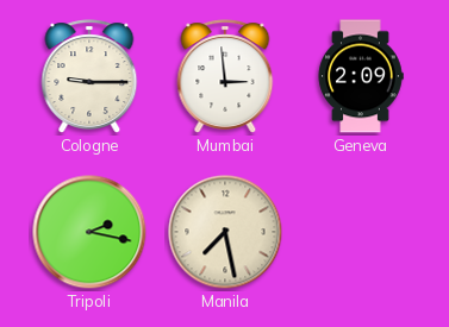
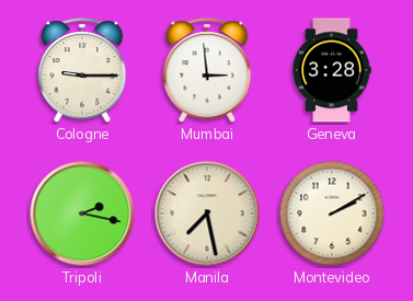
Geneva: 2:09 -> 3:28 (332, 70)
Montevideo: none -> 2:10 (332, 213)
